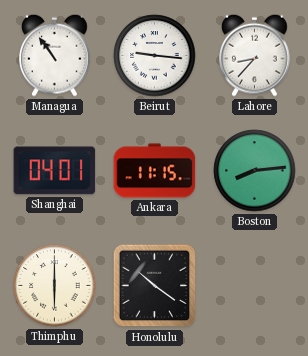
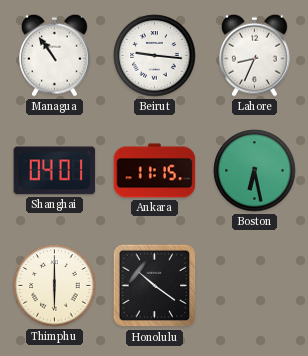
Lahore: 8:37 -> 8:34 (255, 55)
Boston: 8:14 -> 6:28 (255, 171)
